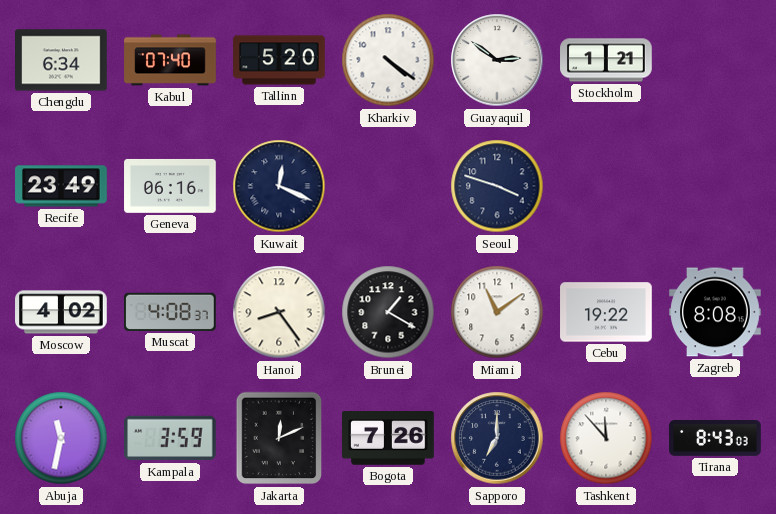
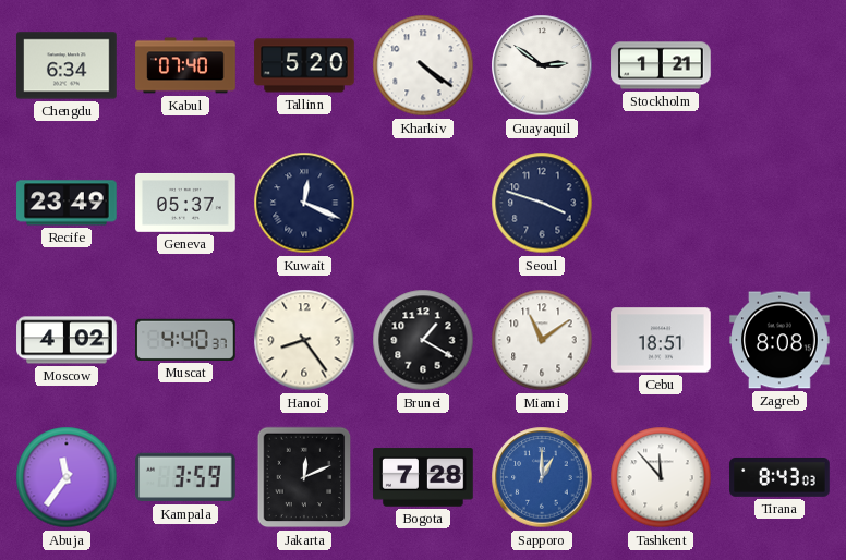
Geneva: 06:16 -> 05:37 (185, 203)
Muscat: 4:08 -> 4:40 (186, 340)
Cebu: 19:22 -> 18:51 (661, 340)
Abuja: 11:32 -> 11:36 (67, 477)
Bogota: 7:26 -> 7:28 (424, 477)
Sapporo: 7:00 -> 1:00 (542, 477)
Sapporo dial: navy -> blue (542, 477)
